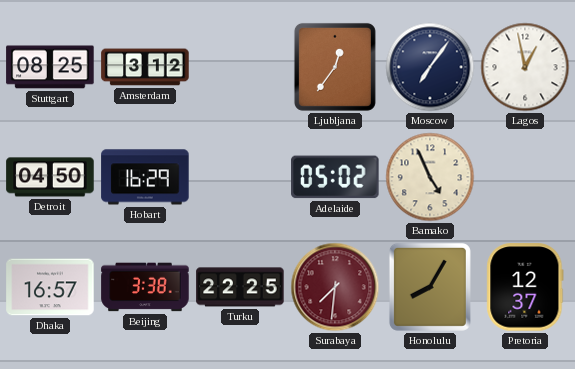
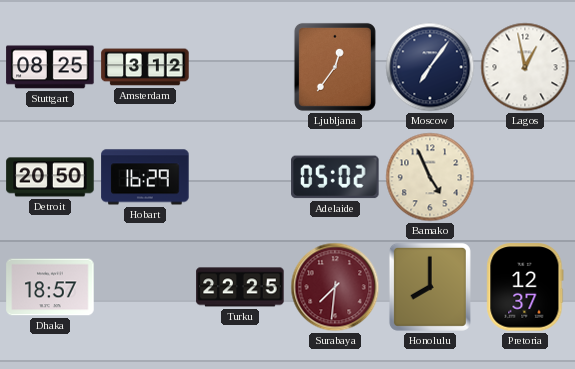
Detroit: 04:50 -> 20:50 (50, 177)
Dhaka: 16:57 -> 18:57 (50, 287)
Beijing: 3:38 -> none (145, 287)
Honolulu: 8:05 -> 8:00 (430, 287)
